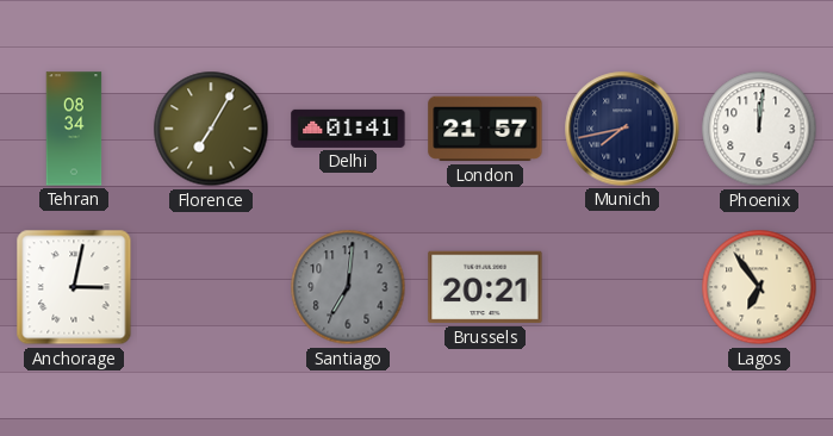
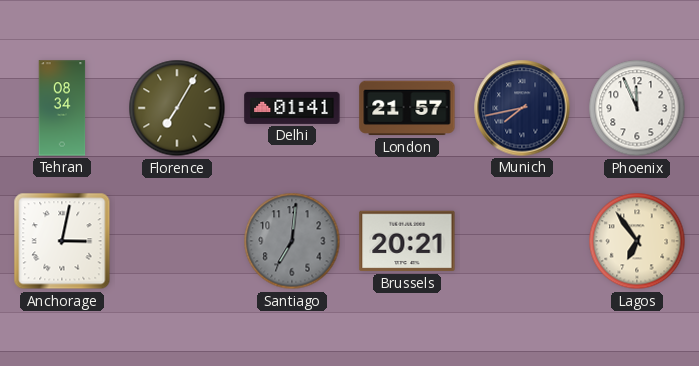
Phoenix: 12:01 -> 11:56 (637, 108)
